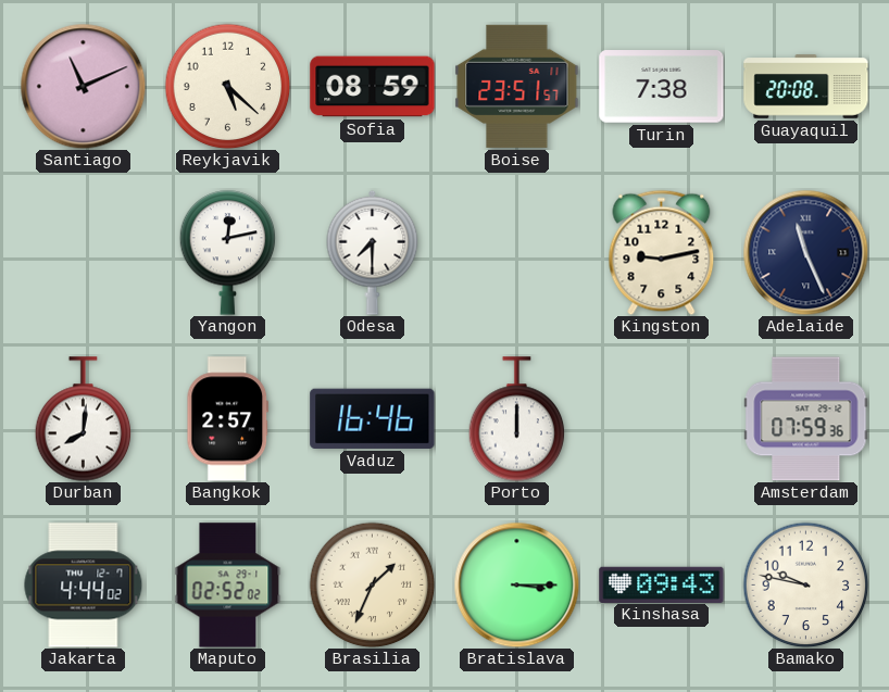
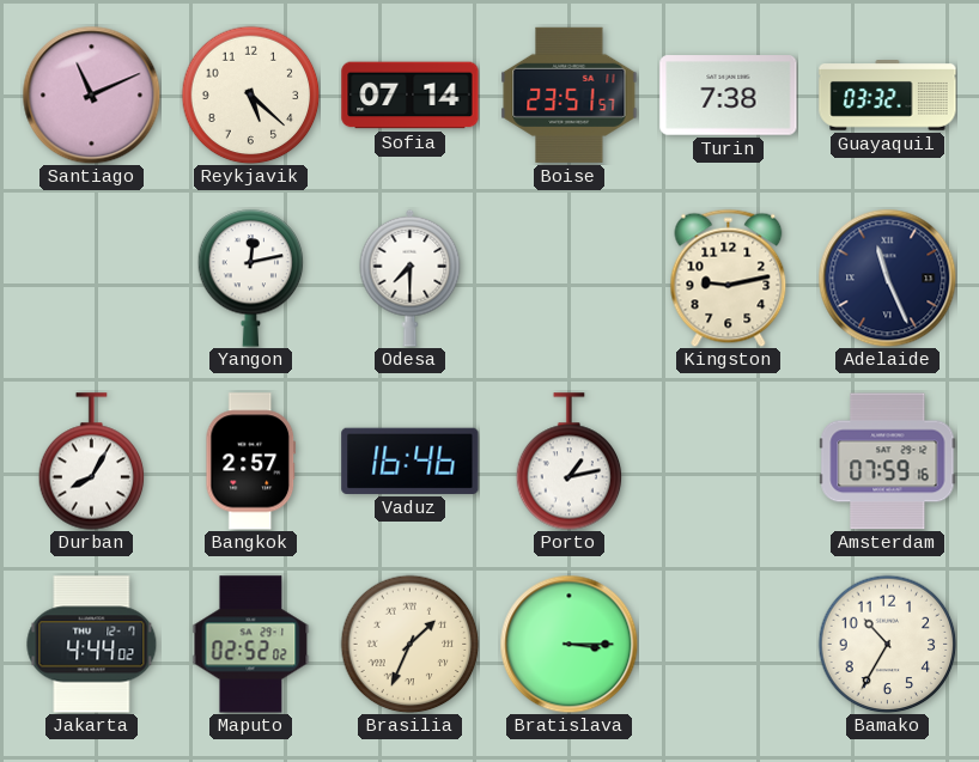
Sofia: 08:59 -> 07:14 (411, 96)
Guayaquil: 20:08 -> 03:32 (888, 96)
Durban: 8:01 -> 8:05 (92, 462)
Porto: 12:00 -> 1:13 (570, 462)
Amsterdam: 07:59:36 -> 07:59:16 (888, 462)
Kinshasa: 09:43 -> none (662, 584)
Bamako: 9:47 -> 10:35 (887, 644)
